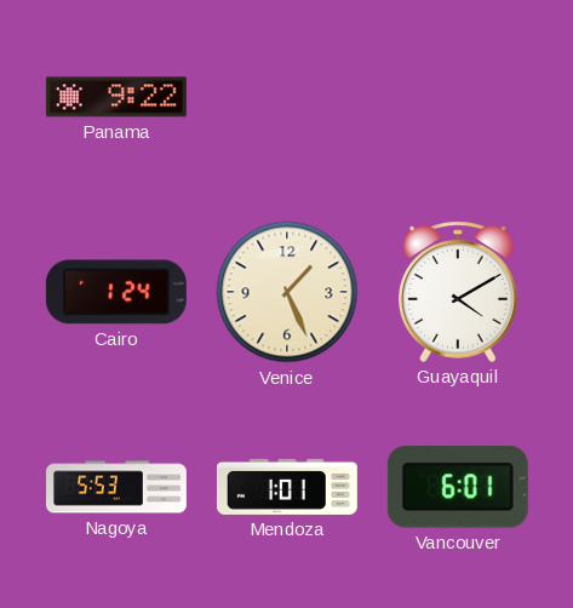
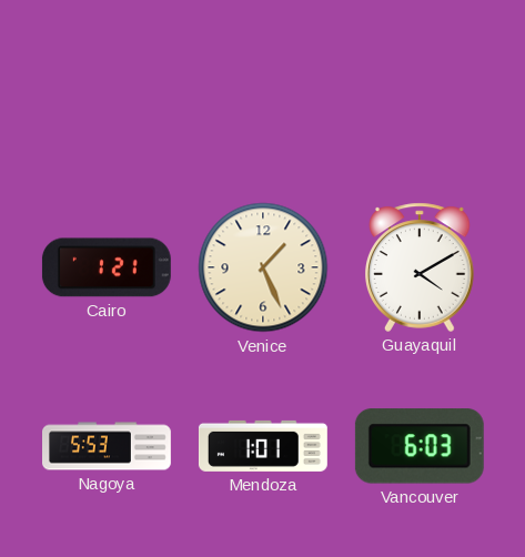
Panama: 9:22 -> none (116, 97)
Cairo: 1:24 -> 1:21 (107, 267)
Vancouver: 6:01 -> 6:03 (420, 446)
